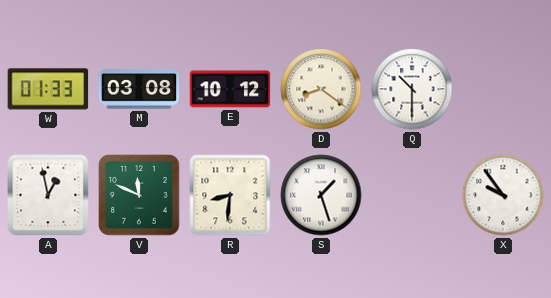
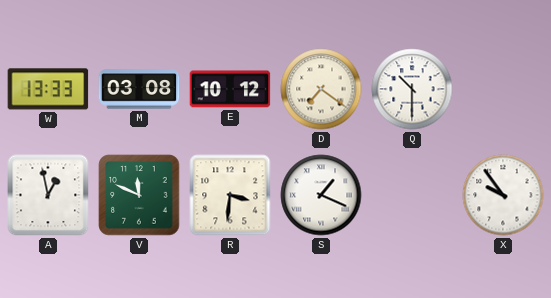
W: 01:33 -> 13:33 (48, 89)
D: 8:21 -> 7:21 (321, 89)
R: 8:31 -> 3:31 (230, 195)
S: 1:27 -> 1:19 (321, 195)
